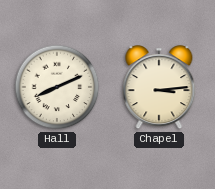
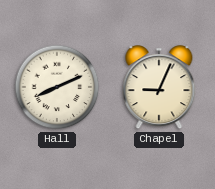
Chapel: 3:14 -> 9:04 (159, 88)
